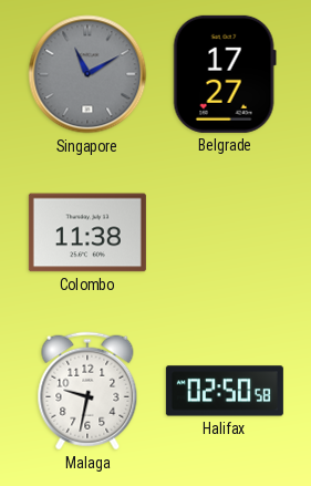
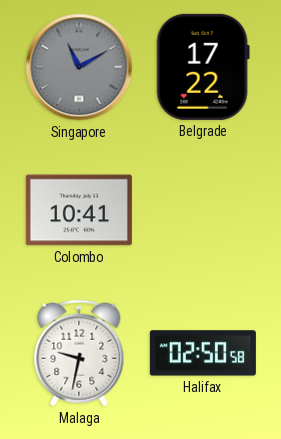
Belgrade: 17:27 -> 17:22 (203, 67)
Colombo: 11:38 -> 10:41 (79, 210)
